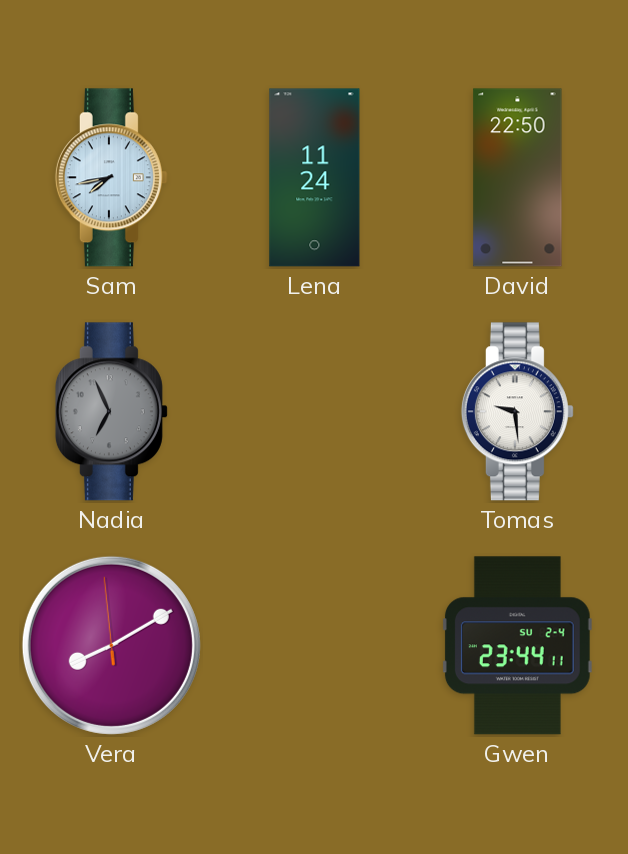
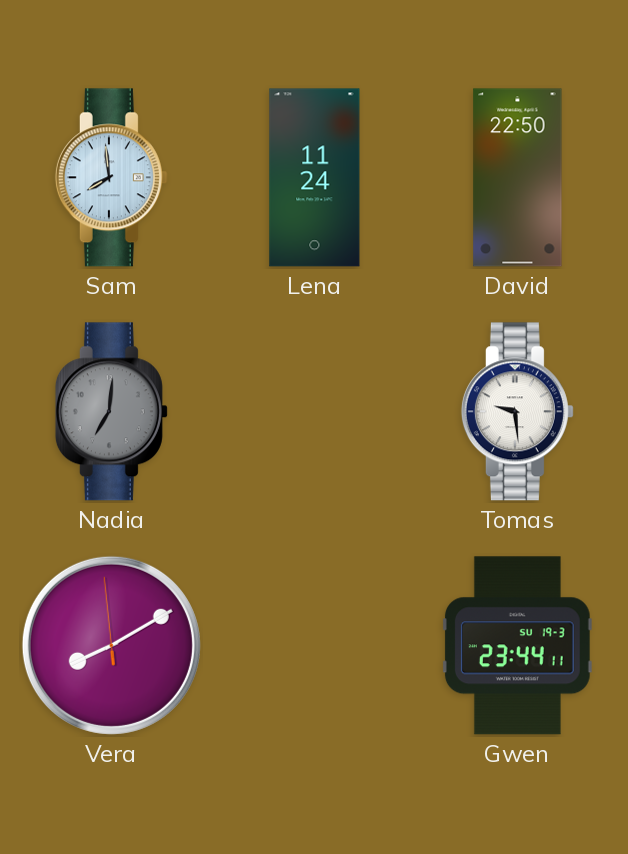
Sam: 7:43 -> 7:59 (111, 178)
Nadia: 6:56 -> 7:01 (111, 412)
Gwen date: SU 2-4 -> SU 19-3 (517, 646)
